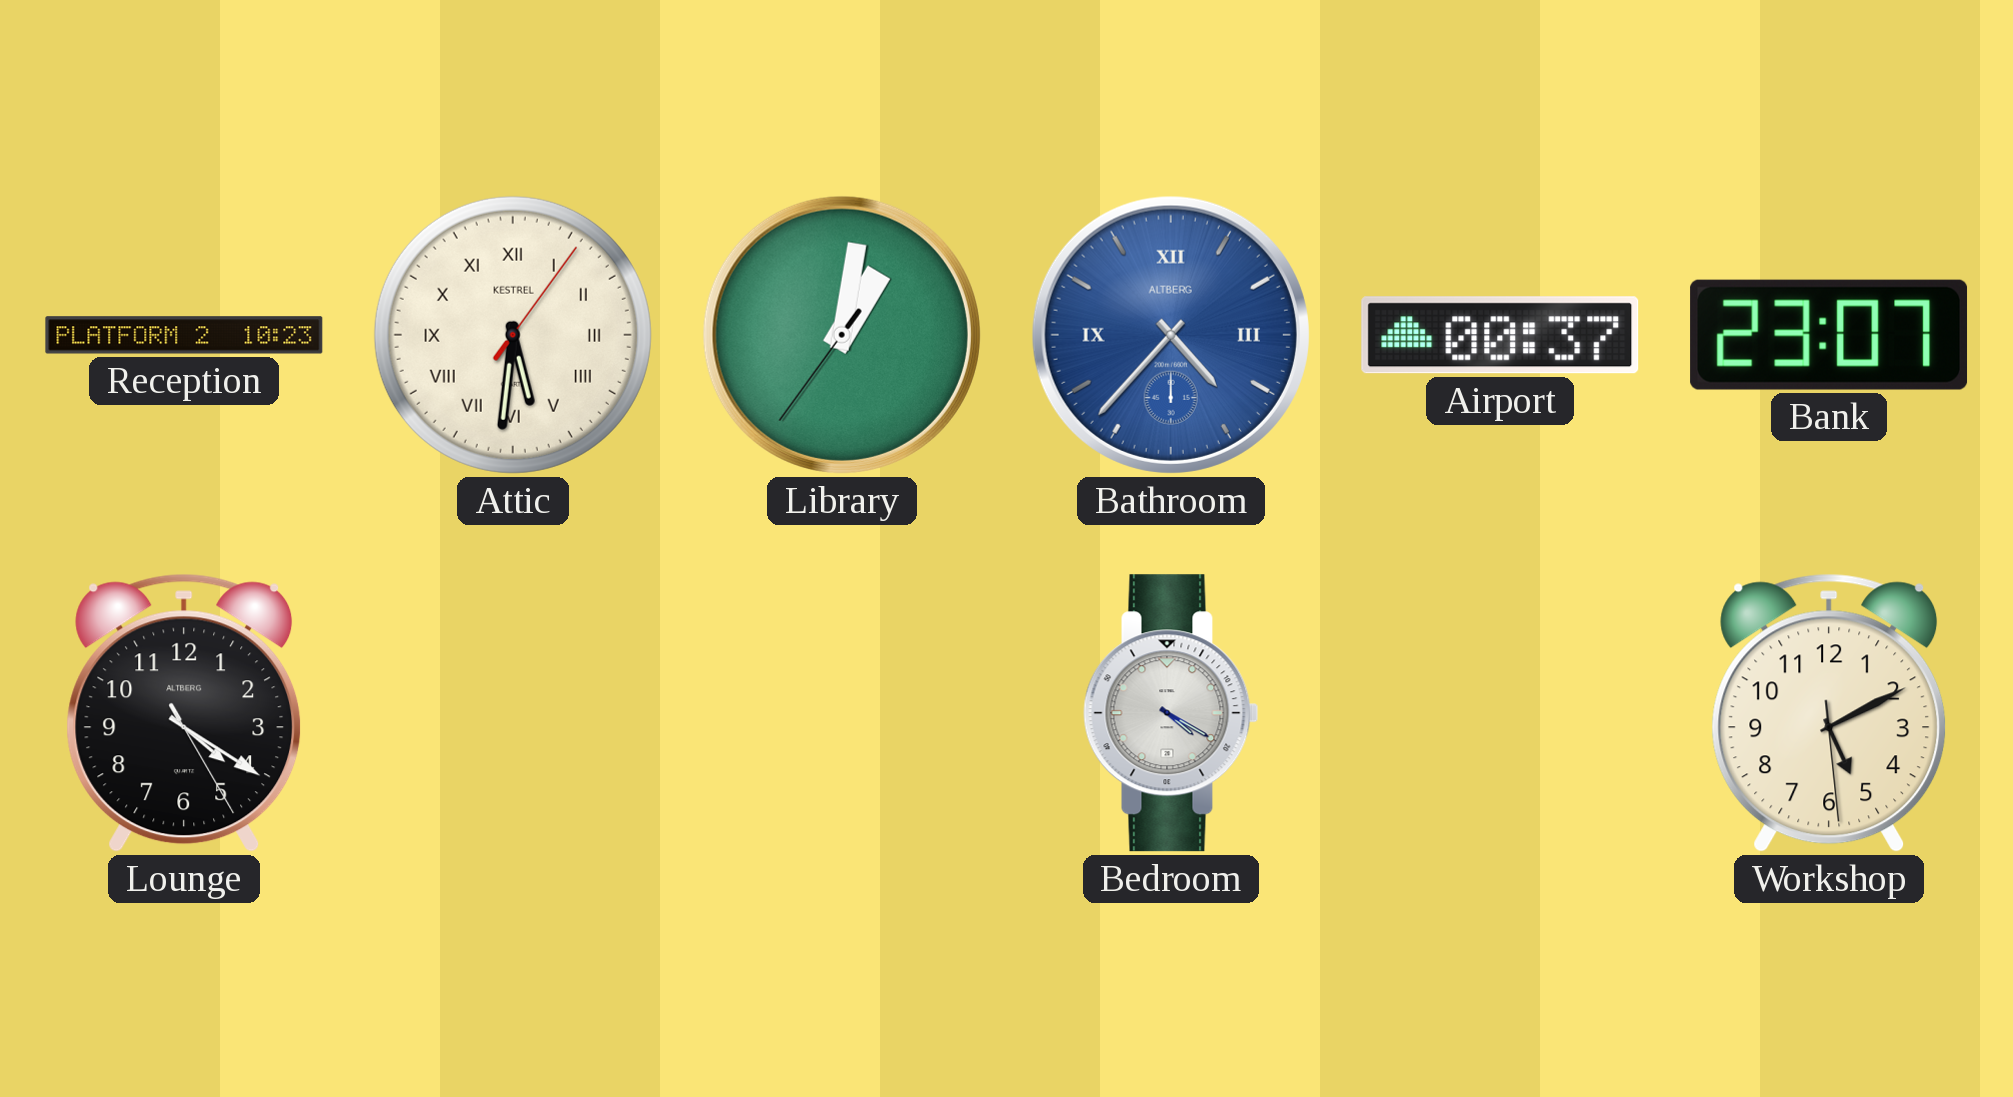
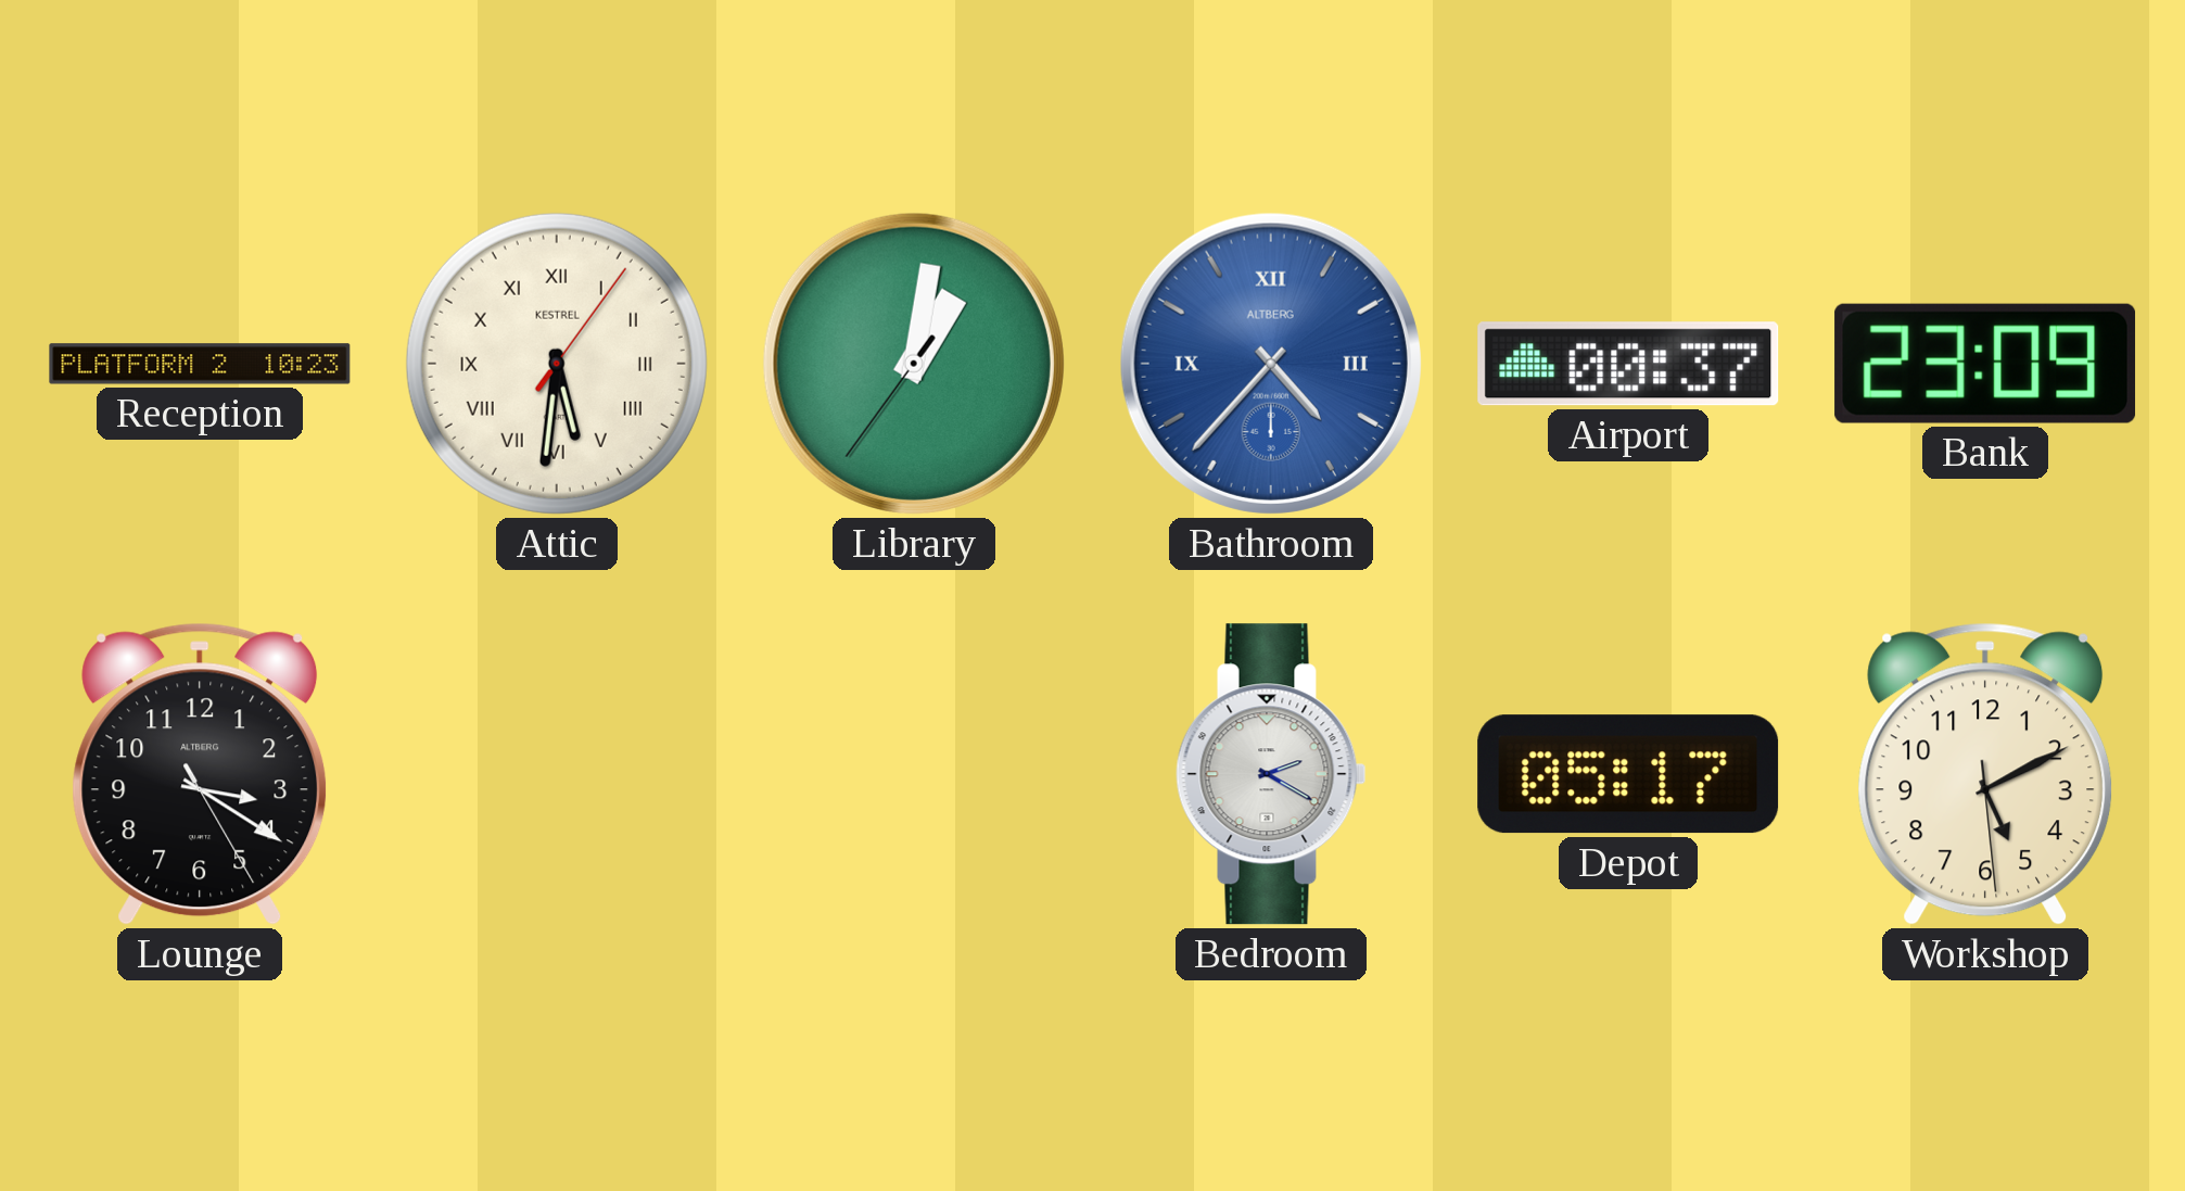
Bank: 23:07 -> 23:09 (1985, 364)
Lounge: 4:20 -> 3:20 (200, 774)
Bedroom: 4:20 -> 2:20 (1271, 774)
Depot: none -> 05:17 (1628, 774)
